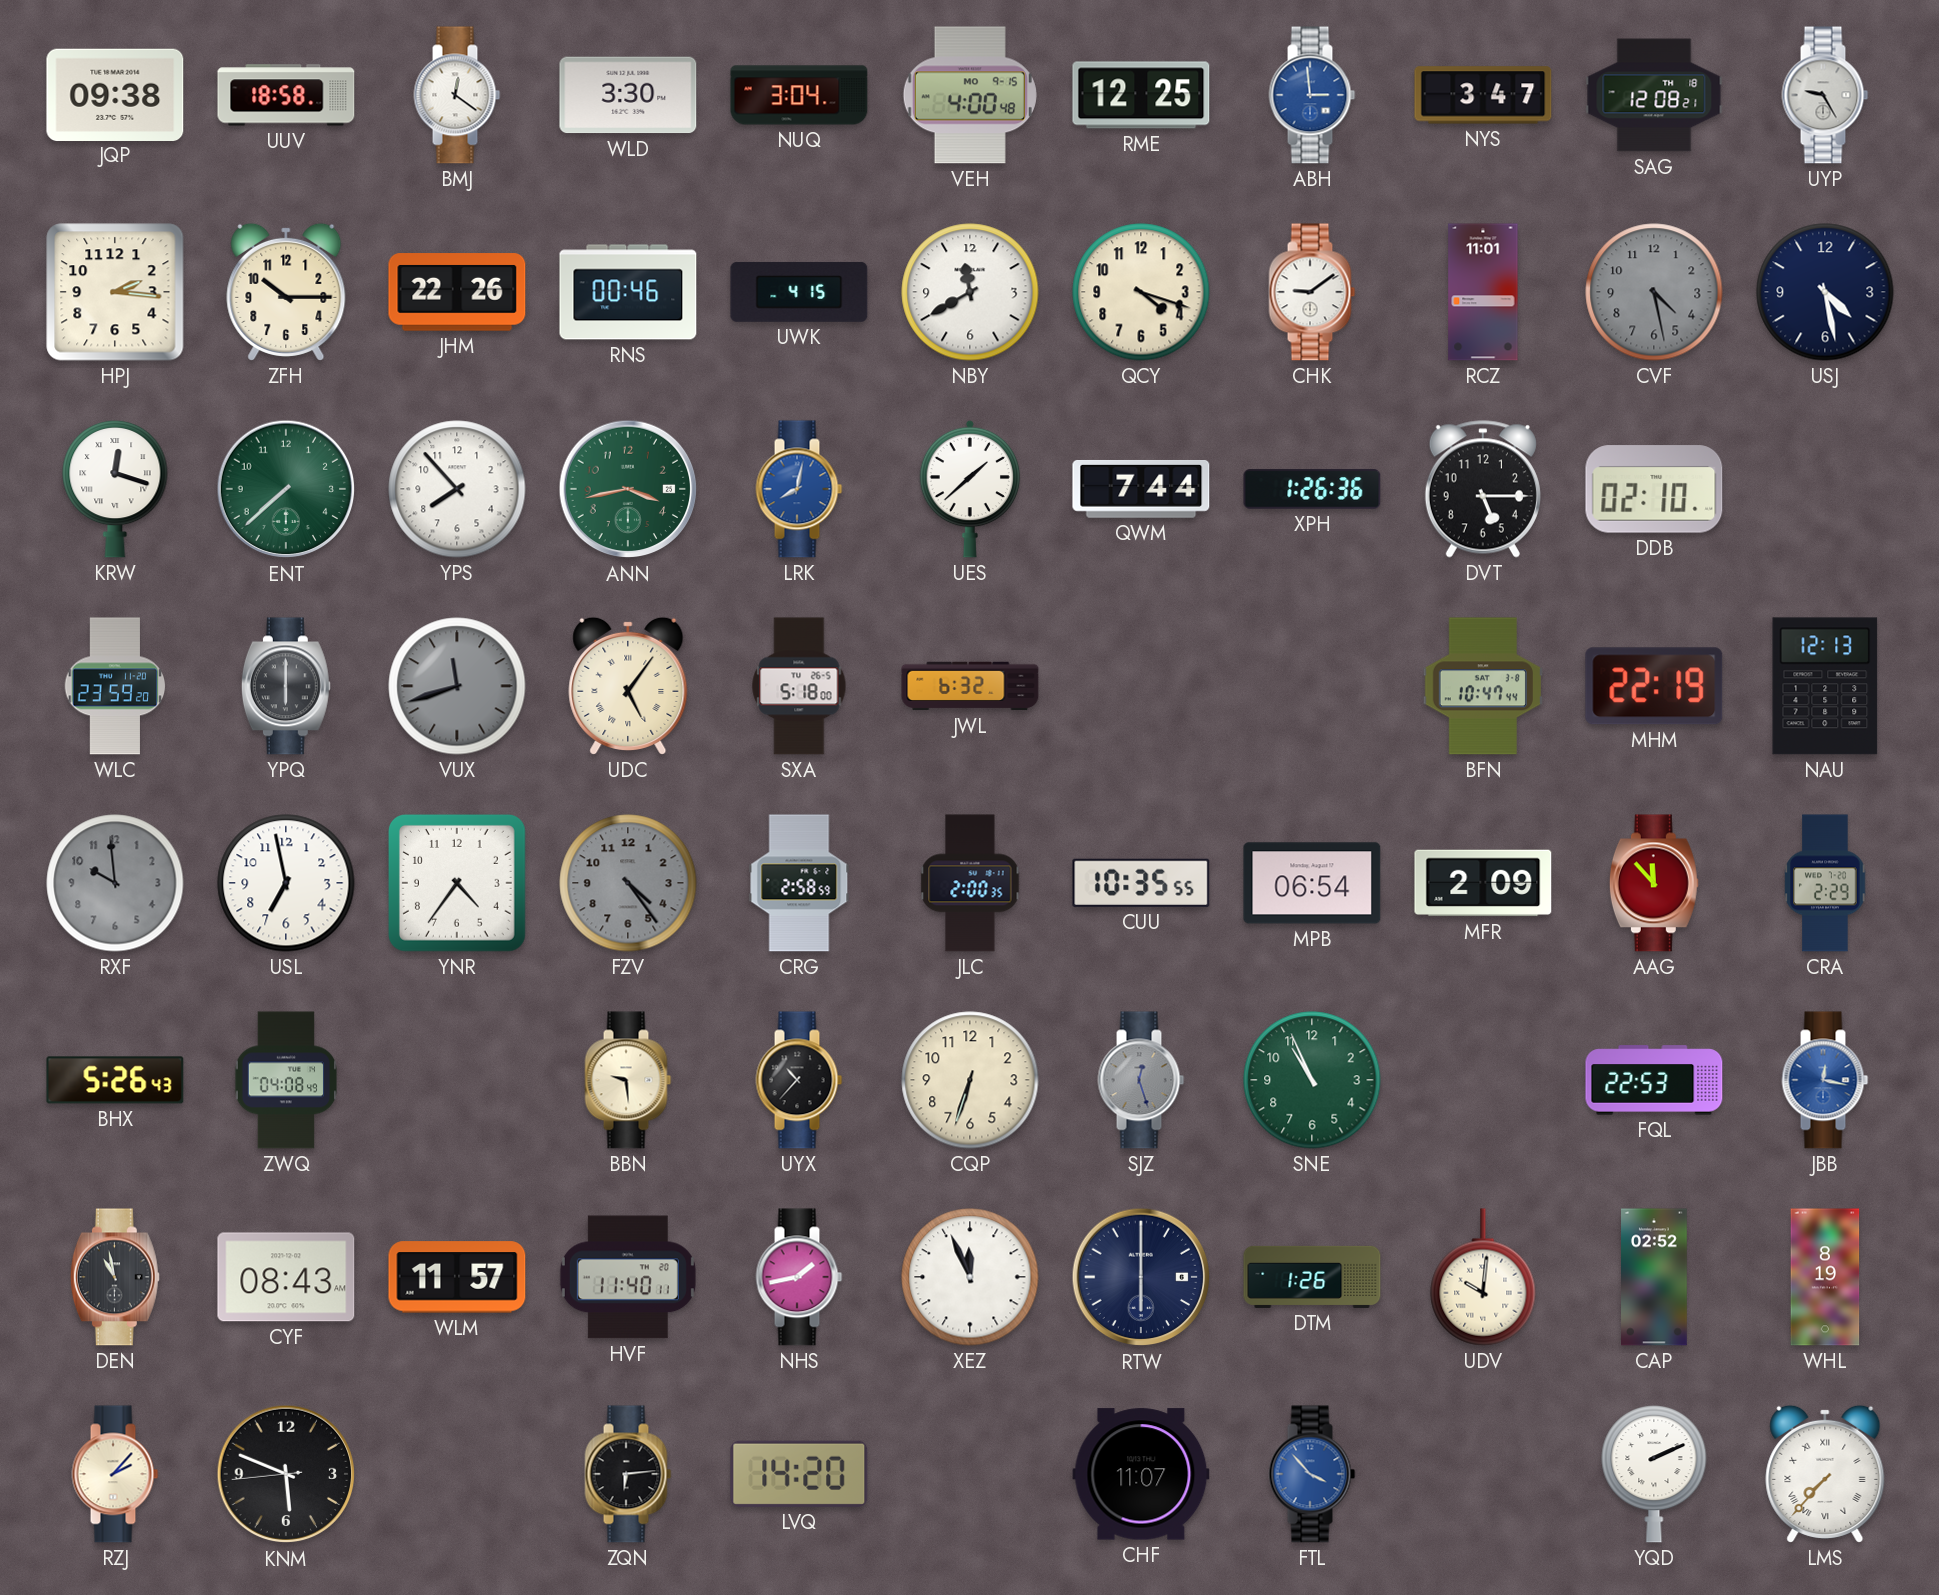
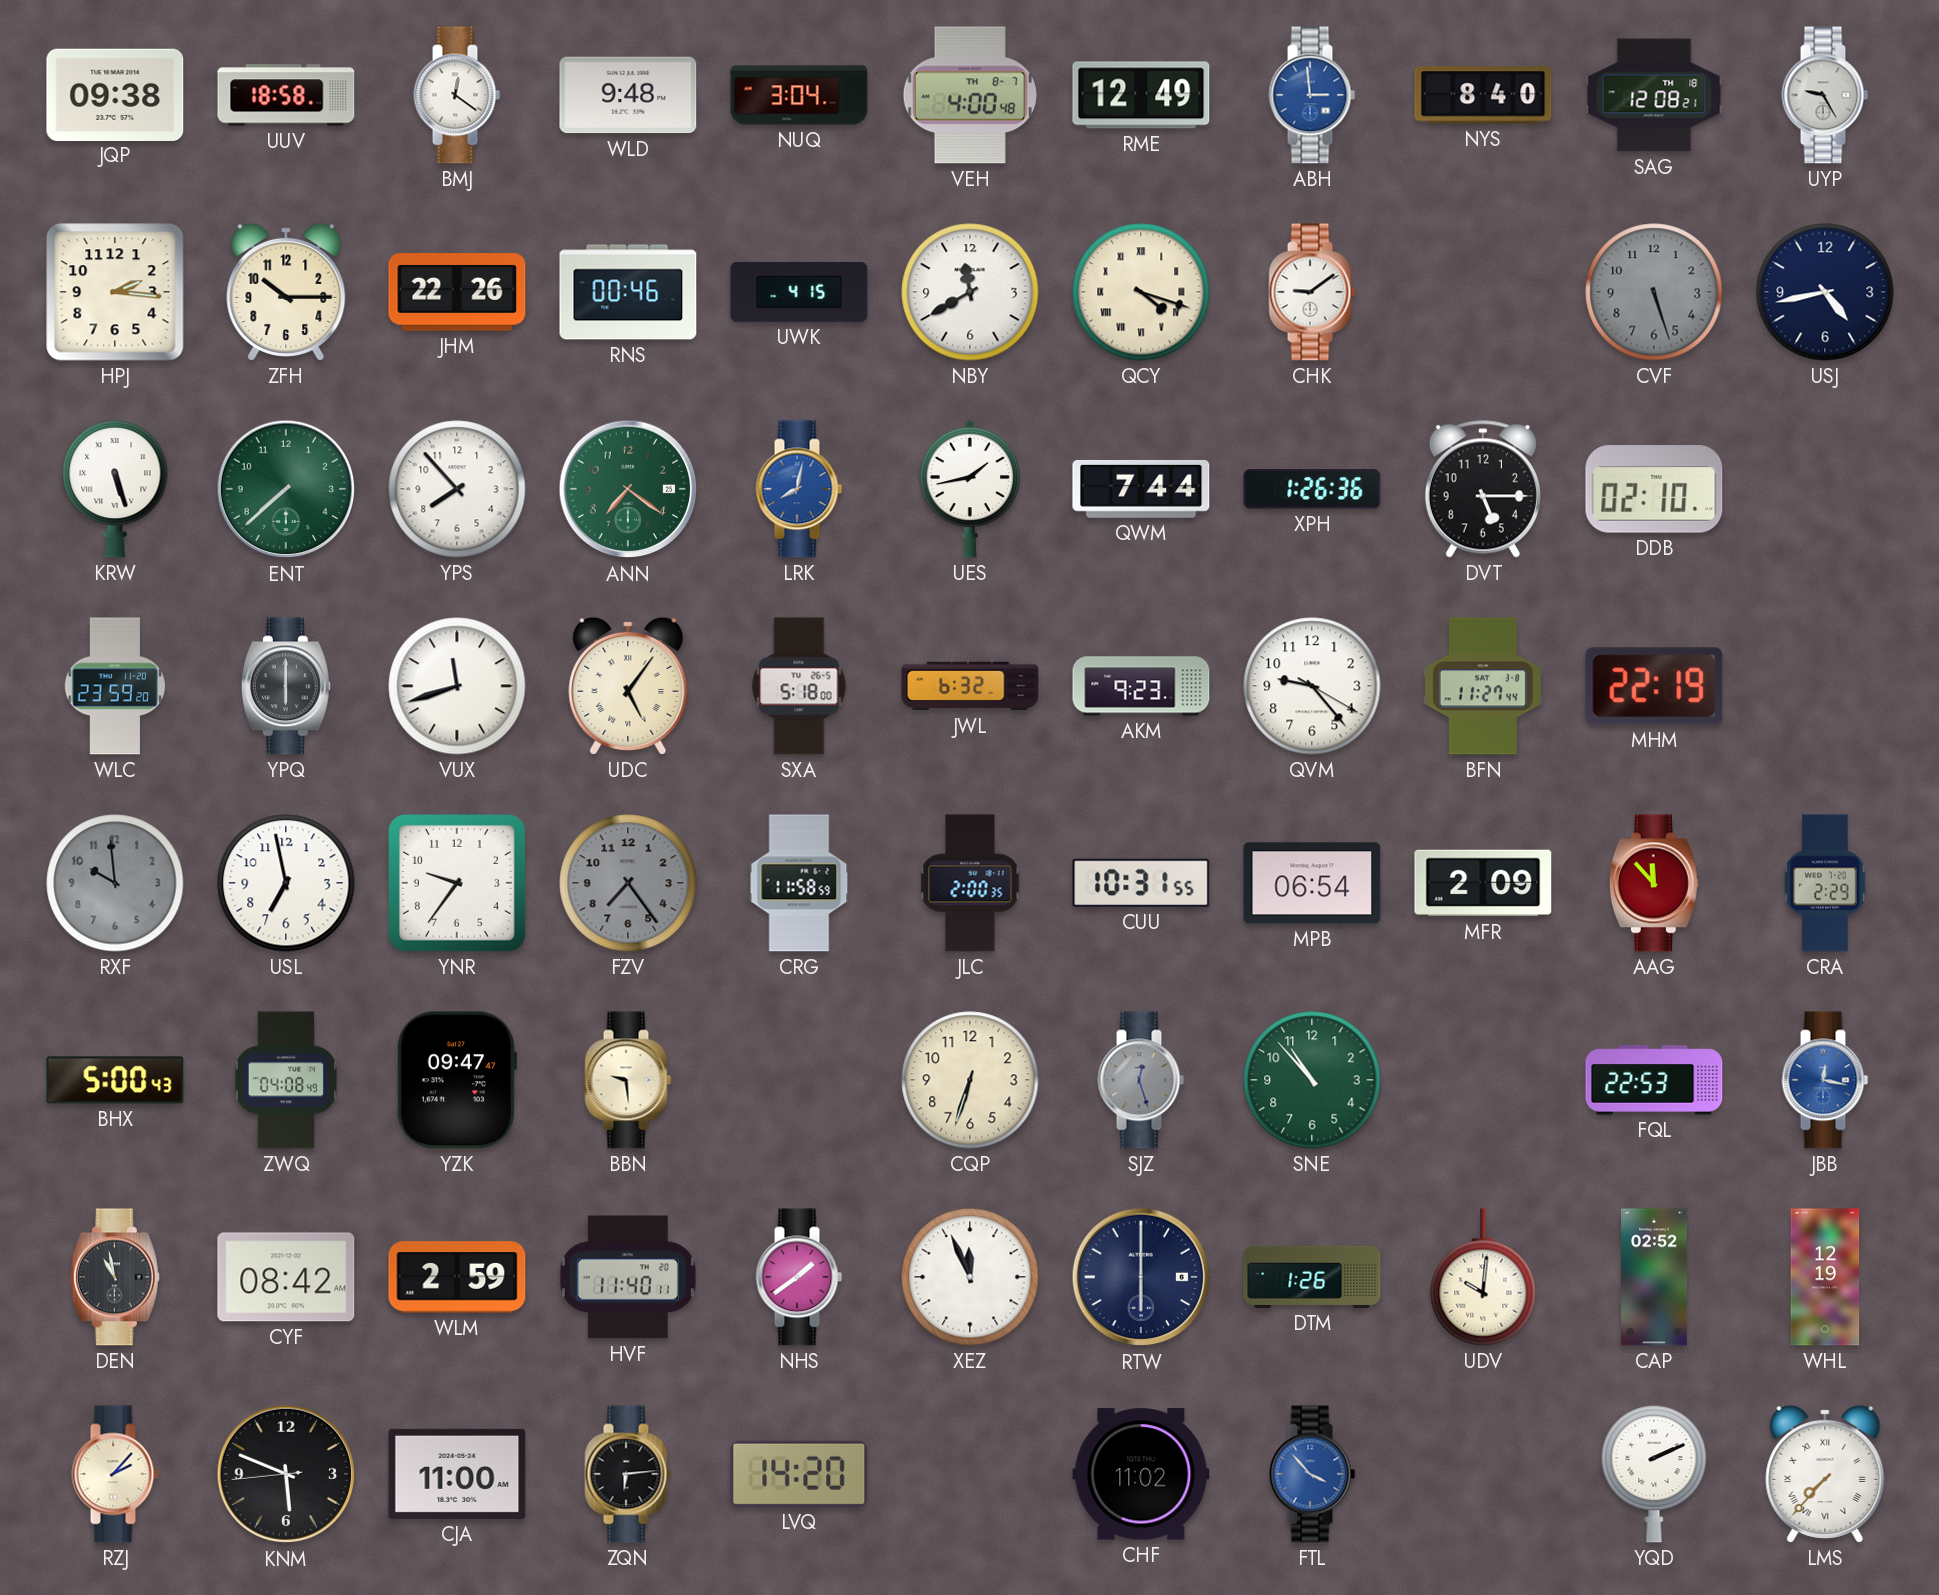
WLD: 3:30 -> 9:48 (628, 95)
VEH date: MO 9-15 -> TH 8-7 (970, 95)
RME: 12:25 -> 12:49 (1141, 95)
NYS: 3:47 -> 8:40 (1483, 95)
QCY numerals: Arabic -> Roman (1141, 292)
RCZ: 11:01 -> none (1483, 292)
CVF: 4:28 -> 5:27 (1654, 292)
USJ: 4:28 -> 4:43 (1825, 292)
KRW: 12:18 -> 5:27 (115, 489)
ANN: 3:43 -> 7:21 (628, 489)
UES: 1:38 -> 1:43 (970, 489)
VUX dial: grey -> white (457, 686)
AKM: none -> 9:23 (1141, 686)
QVM: none -> 9:23 (1312, 686)
BFN: 10:47 -> 11:27 (1483, 686)
NAU: 12:13 -> none (1825, 686)
YNR: 4:36 -> 9:36 (457, 883)
FZV: 4:24 -> 7:24 (628, 883)
CRG: 2:58 -> 11:58 (799, 883)
CUU: 10:35 -> 10:31 (1141, 883)
BHX: 5:26 -> 5:00 (115, 1080)
YZK: none -> 09:47 (456, 1080)
UYX: 10:37 -> none (799, 1080)
SNE: 10:56 -> 10:53 (1312, 1080)
CYF: 08:43 -> 08:42 (286, 1277)
WLM: 11:57 -> 2:59 (457, 1277)
NHS: 1:43 -> 1:39 (799, 1277)
WHL: 8:19 -> 12:19 (1825, 1277)
CJA: none -> 11:00 (457, 1474)
CHF: 11:07 -> 11:02 (1141, 1474)
